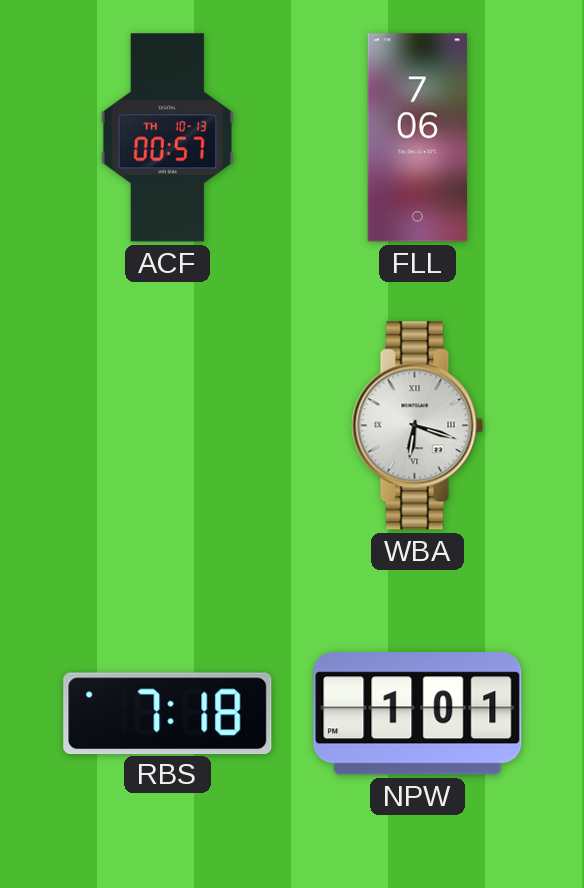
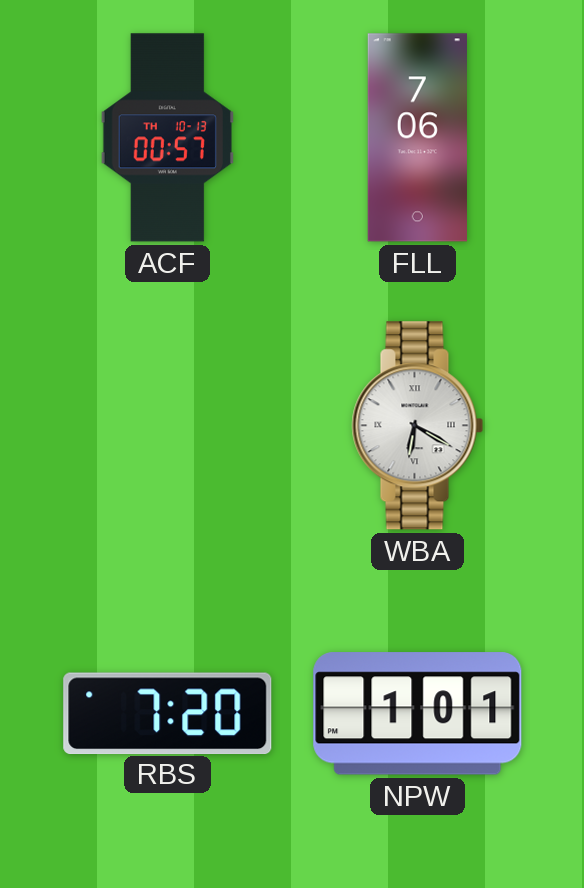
WBA: 6:18 -> 6:20 (418, 426)
RBS: 7:18 -> 7:20 (168, 713)
